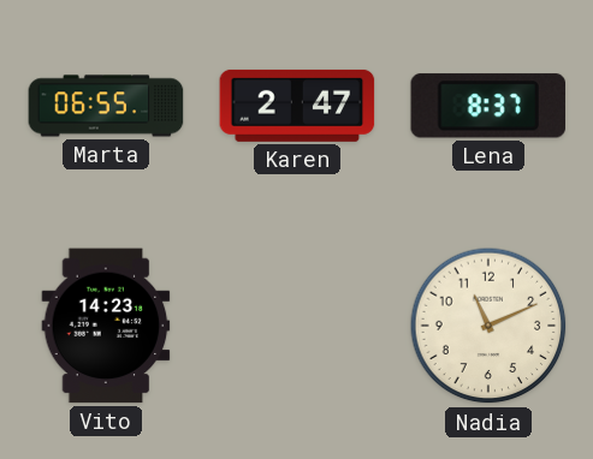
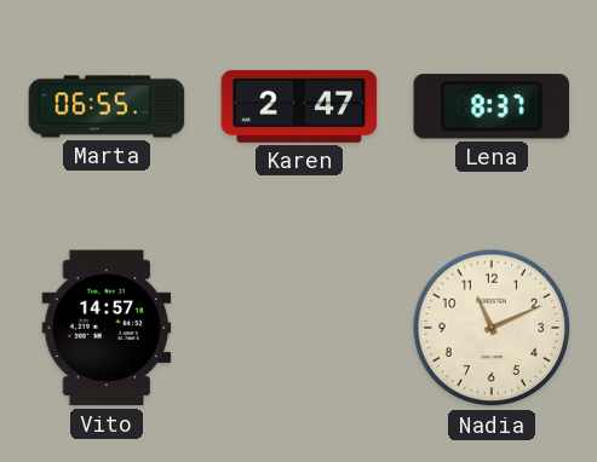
Vito: 14:23 -> 14:57 (107, 328)
